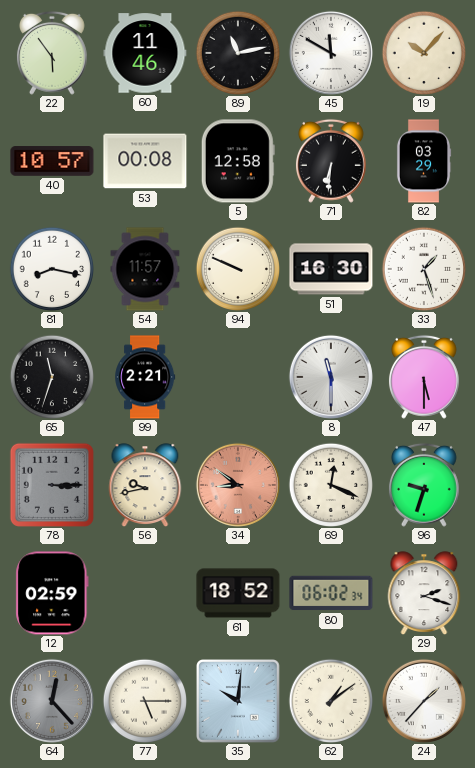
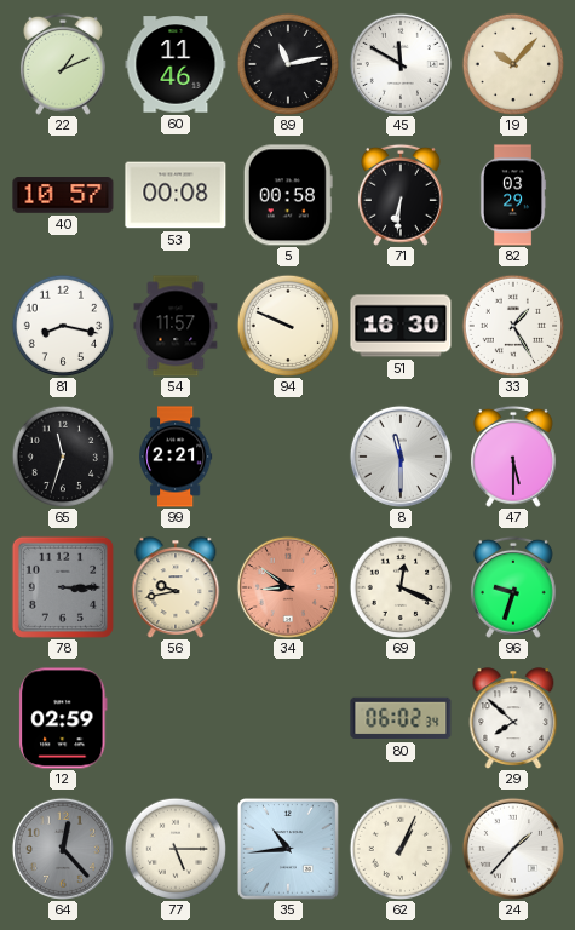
22: 5:54 -> 1:11 (63, 64)
5: 12:58 -> 00:58 (288, 195)
33: 1:27 -> 1:25 (512, 325)
61: 18:52 -> none (238, 593)
29: 2:18 -> 7:52 (513, 718)
35: 10:01 -> 10:44 (289, 850)
62: 1:09 -> 1:04 (399, 848)
